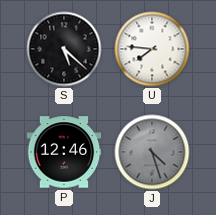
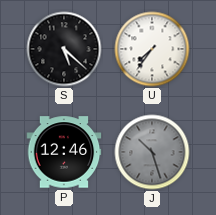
U: 7:46 -> 7:36 (152, 49)
J: 4:27 -> 10:27 (152, 152)
